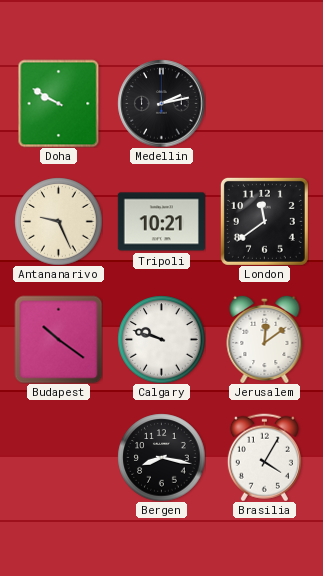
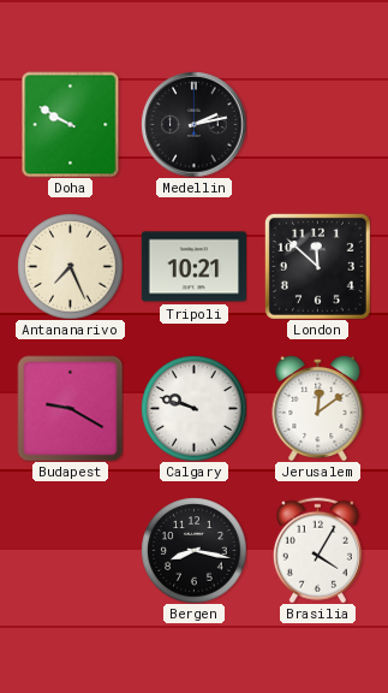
Antananarivo: 9:26 -> 7:26 (70, 266)
London: 11:39 -> 11:52 (317, 266)
Budapest: 10:21 -> 9:20 (70, 408)
